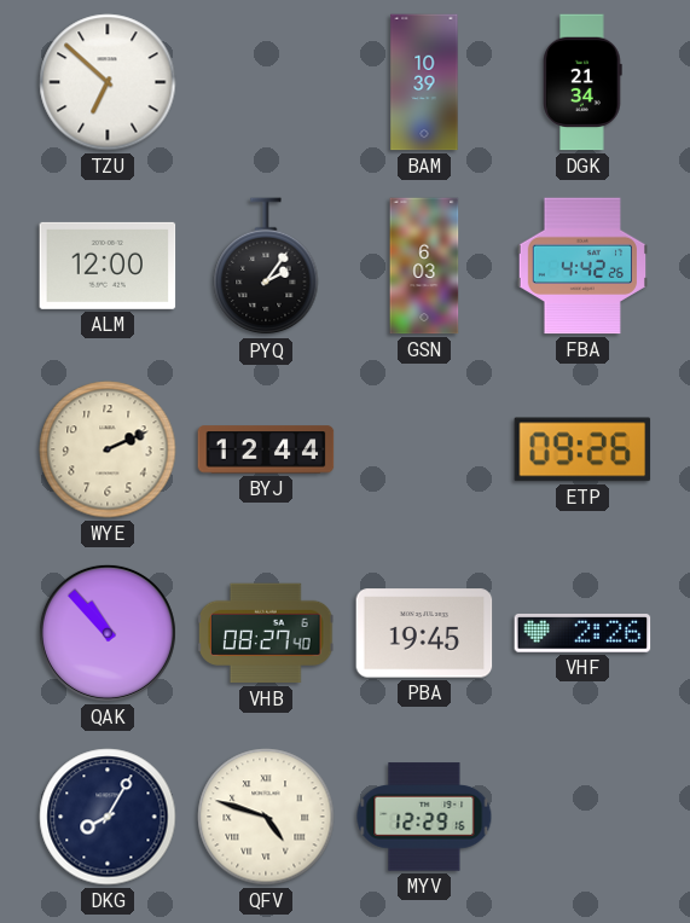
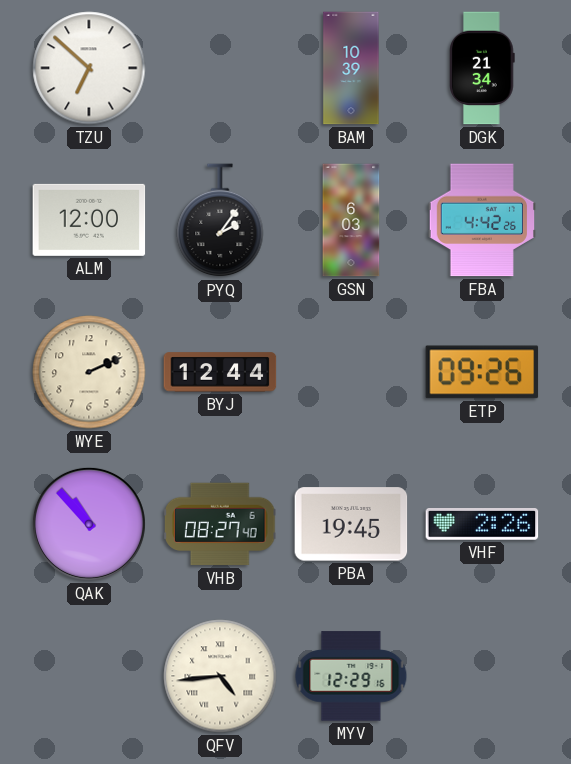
DKG: 8:05 -> none (108, 817)
QFV: 4:48 -> 4:44 (220, 676)
